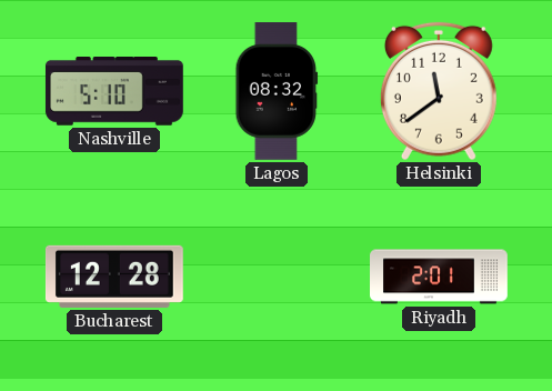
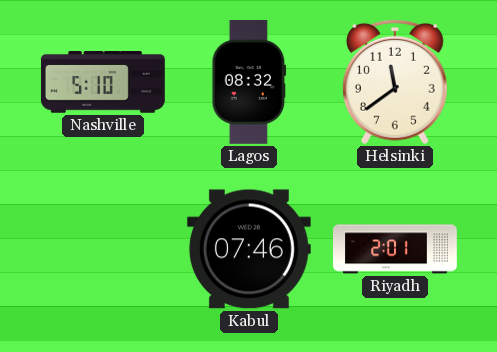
Bucharest: 12:28 -> none (114, 277)
Kabul: none -> 07:46 (249, 249)
